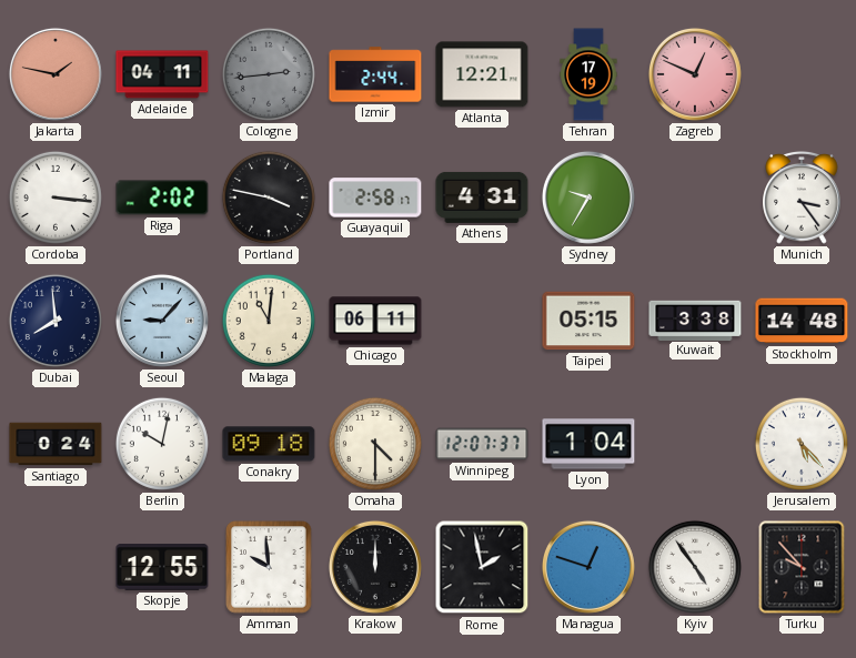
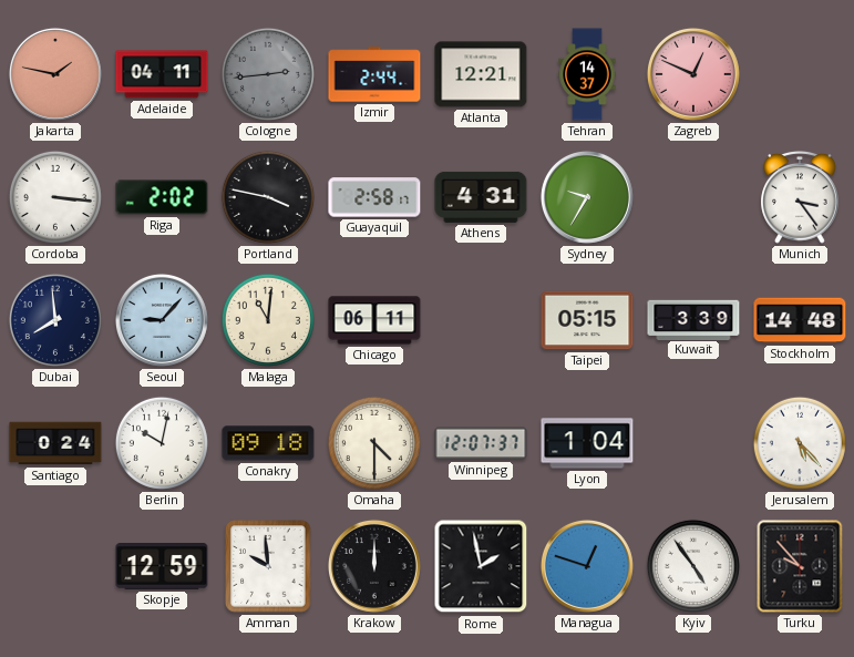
Tehran: 17:19 -> 14:37 (587, 74)
Kuwait: 3:38 -> 3:39 (693, 319)
Skopje: 12:55 -> 12:59 (162, 567)
